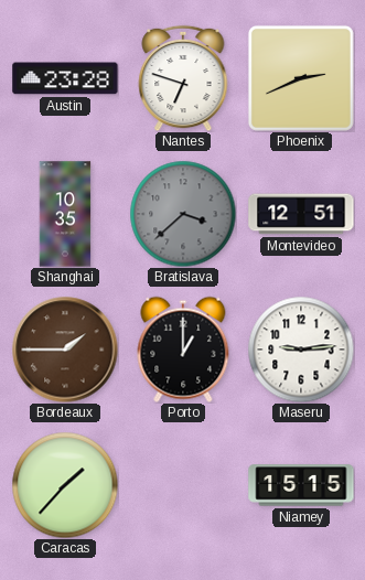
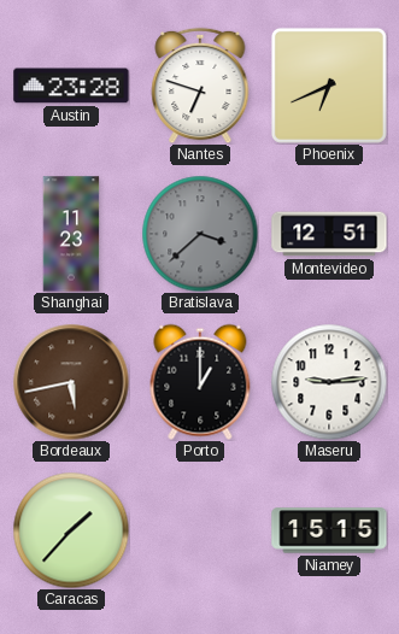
Phoenix: 2:41 -> 6:41 (329, 86)
Shanghai: 10:35 -> 11:23 (71, 234)
Bordeaux: 1:45 -> 5:43 (71, 382)
